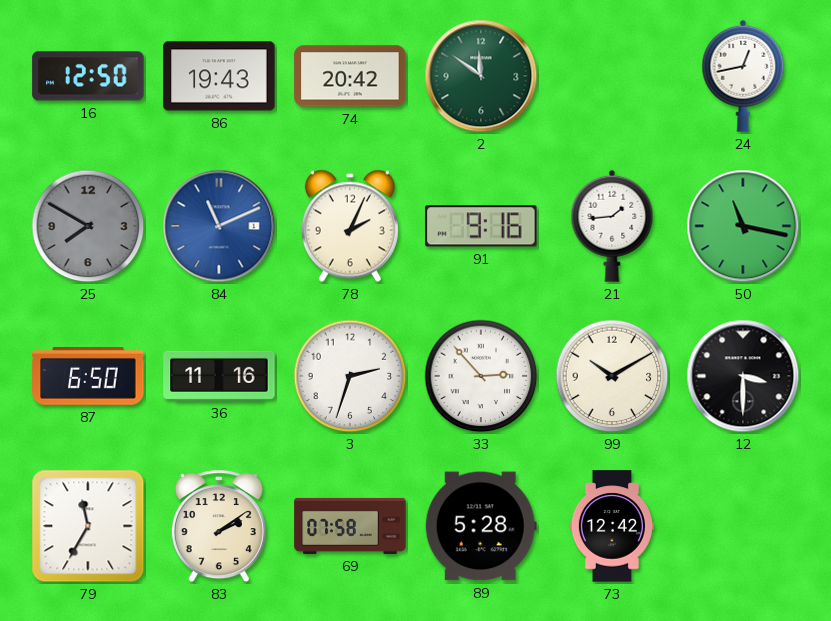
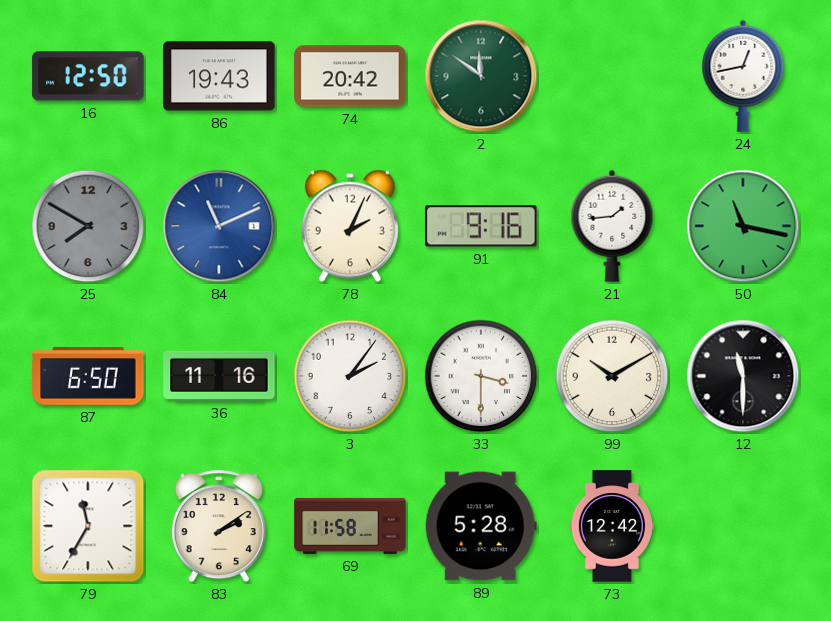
3: 2:33 -> 2:06 (350, 376)
33: 2:53 -> 3:30 (481, 376)
12: 3:30 -> 11:30 (743, 376)
69: 07:58 -> 11:58 (350, 526)
